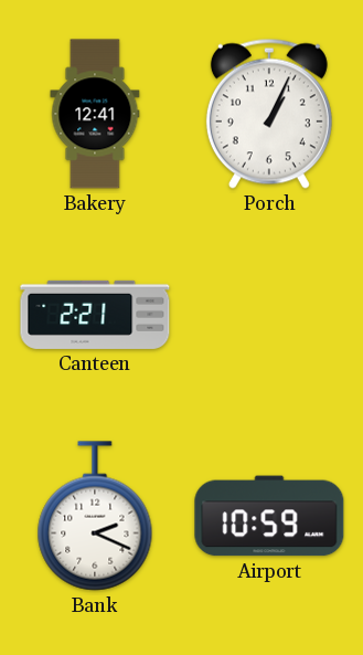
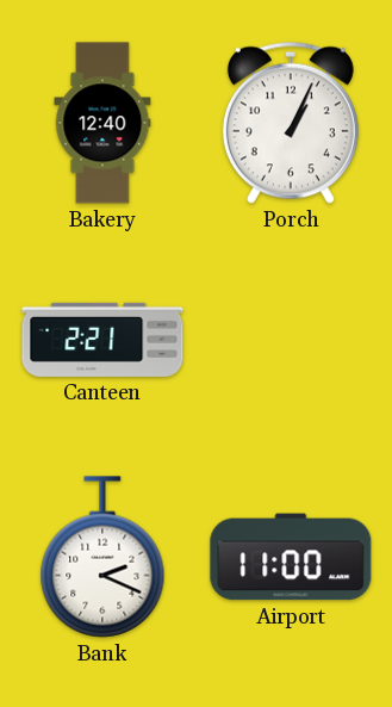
Bakery: 12:41 -> 12:40 (102, 123)
Airport: 10:59 -> 11:00 (291, 557)
